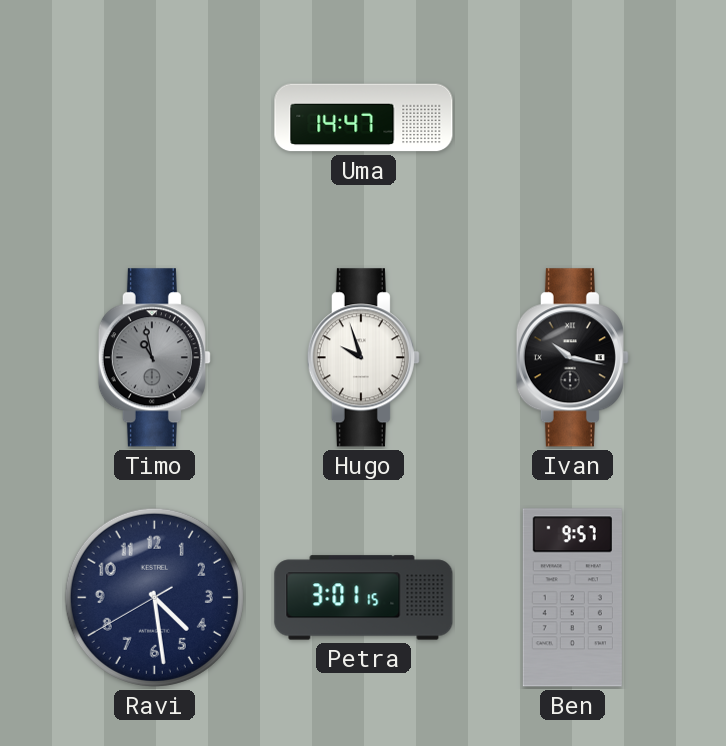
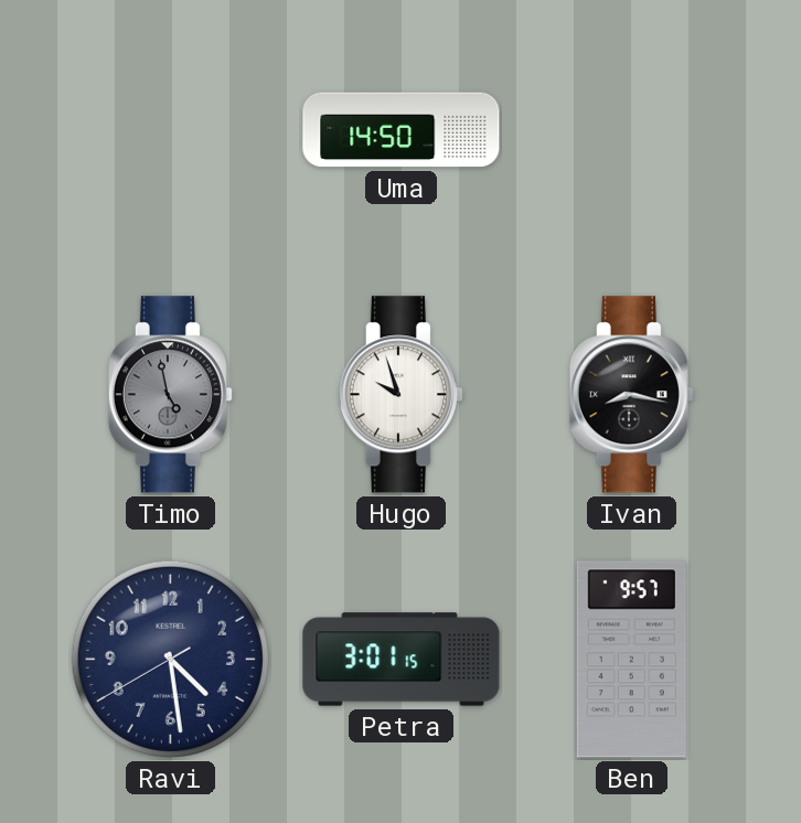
Uma: 14:47 -> 14:50 (402, 130)
Timo: 10:58 -> 4:58 (170, 395)
Ivan: 10:17 -> 8:17 (631, 395)
